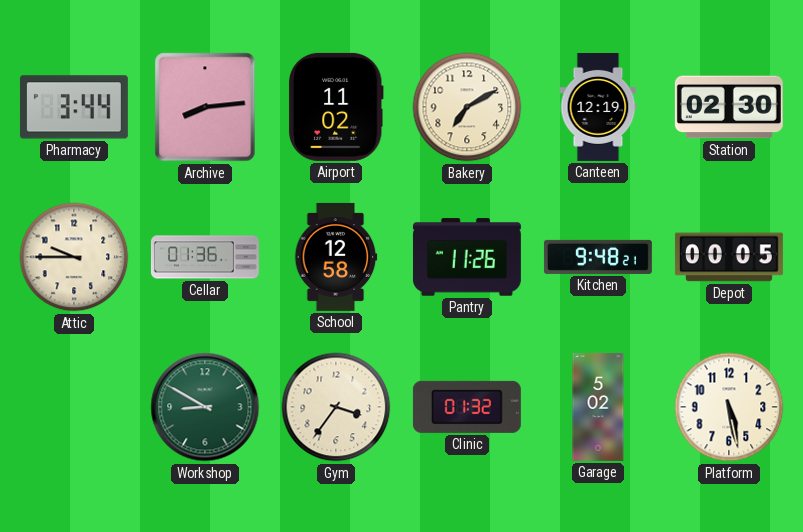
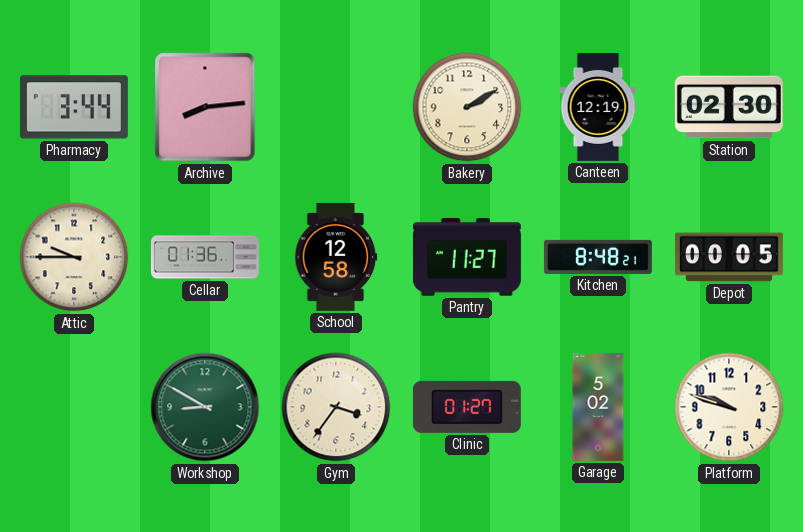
Airport: 11:02 -> none (336, 107)
Bakery: 7:10 -> 2:10 (467, 107)
Pantry: 11:26 -> 11:27 (467, 257)
Kitchen: 9:48 -> 8:48 (598, 257)
Clinic: 01:32 -> 01:27 (467, 407)
Platform: 5:28 -> 9:48 (729, 407)
